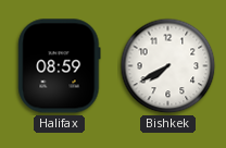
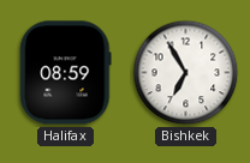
Bishkek: 7:40 -> 6:55 (186, 73)
